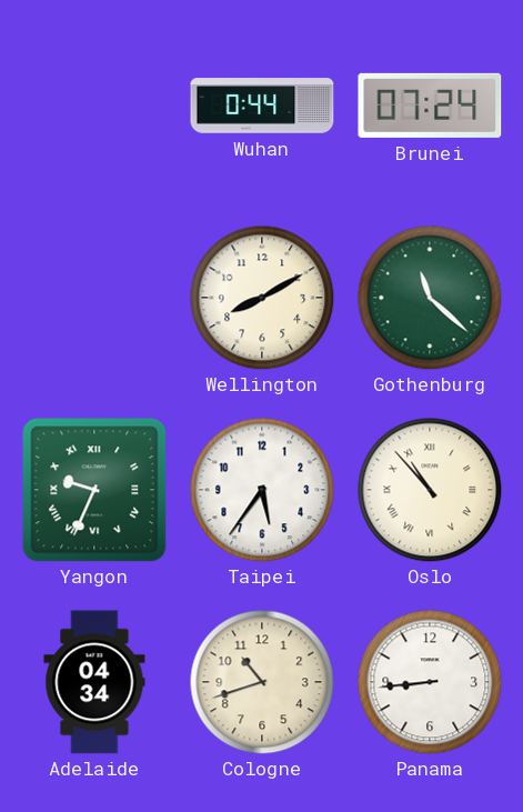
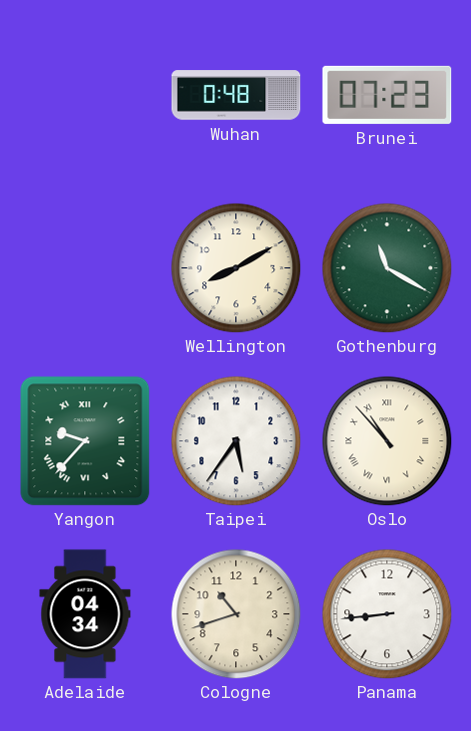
Wuhan: 0:44 -> 0:48 (236, 95)
Brunei: 07:24 -> 07:23 (387, 95)
Gothenburg: 11:22 -> 11:20 (387, 268)
Yangon: 9:34 -> 9:37 (85, 441)
